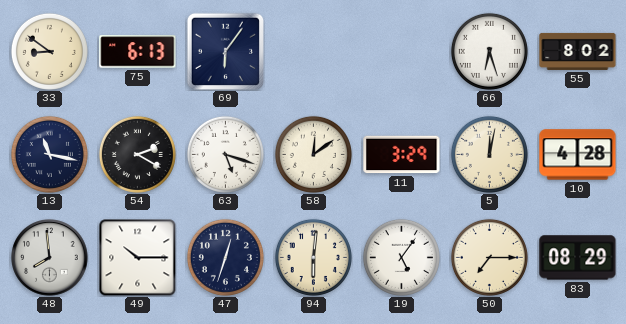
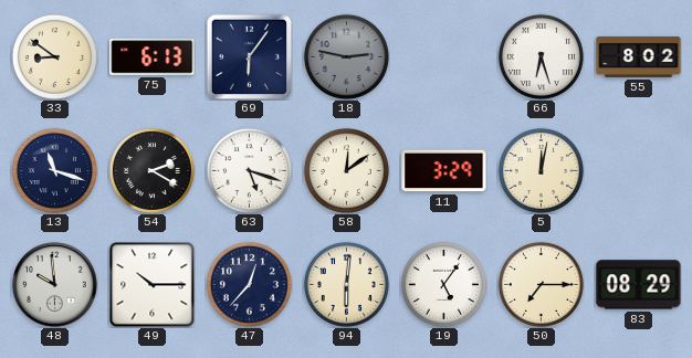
18: none -> 2:47 (346, 56)
13: 11:17 -> 11:18 (54, 170)
10: 4:28 -> none (578, 155)
48: 7:59 -> 9:59 (55, 285)
47: 12:33 -> 12:37 (249, 284)
